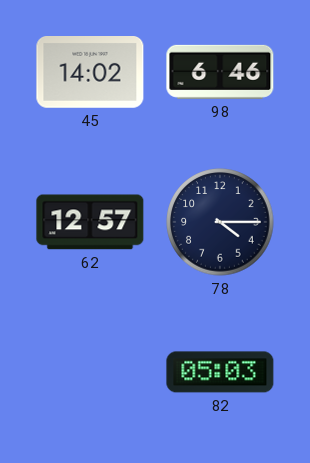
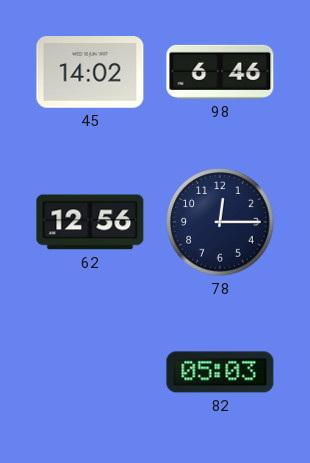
62: 12:57 -> 12:56 (90, 222)
78: 4:15 -> 12:15 (220, 222)
